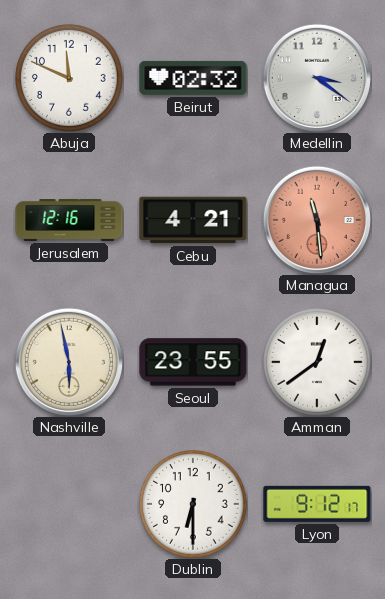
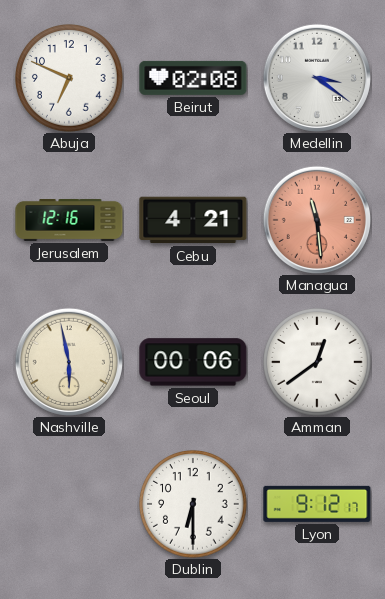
Abuja: 11:49 -> 6:49 (70, 79)
Beirut: 02:32 -> 02:08 (193, 78)
Seoul: 23:55 -> 00:06 (193, 362)
